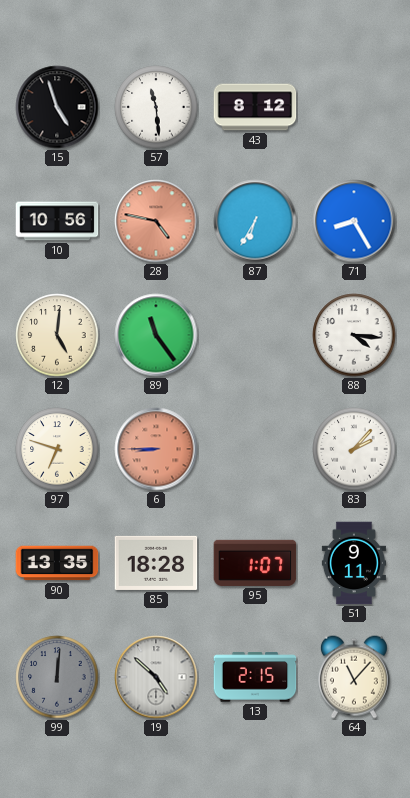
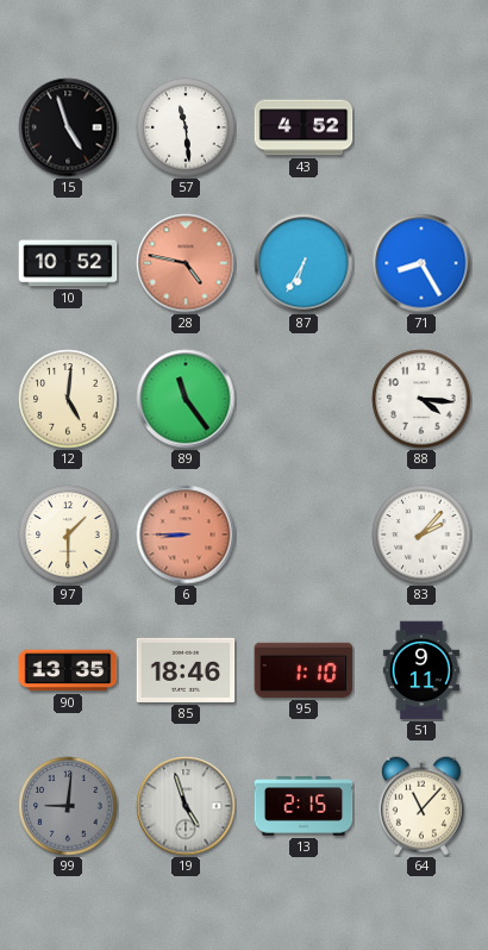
43: 8:12 -> 4:52 (304, 127)
10: 10:56 -> 10:52 (68, 263)
97: 6:48 -> 1:30 (68, 535)
85: 18:28 -> 18:46 (186, 670)
95: 1:07 -> 1:10 (304, 670)
99: 12:01 -> 9:01 (68, 806)
19: 4:52 -> 4:57 (186, 806)
